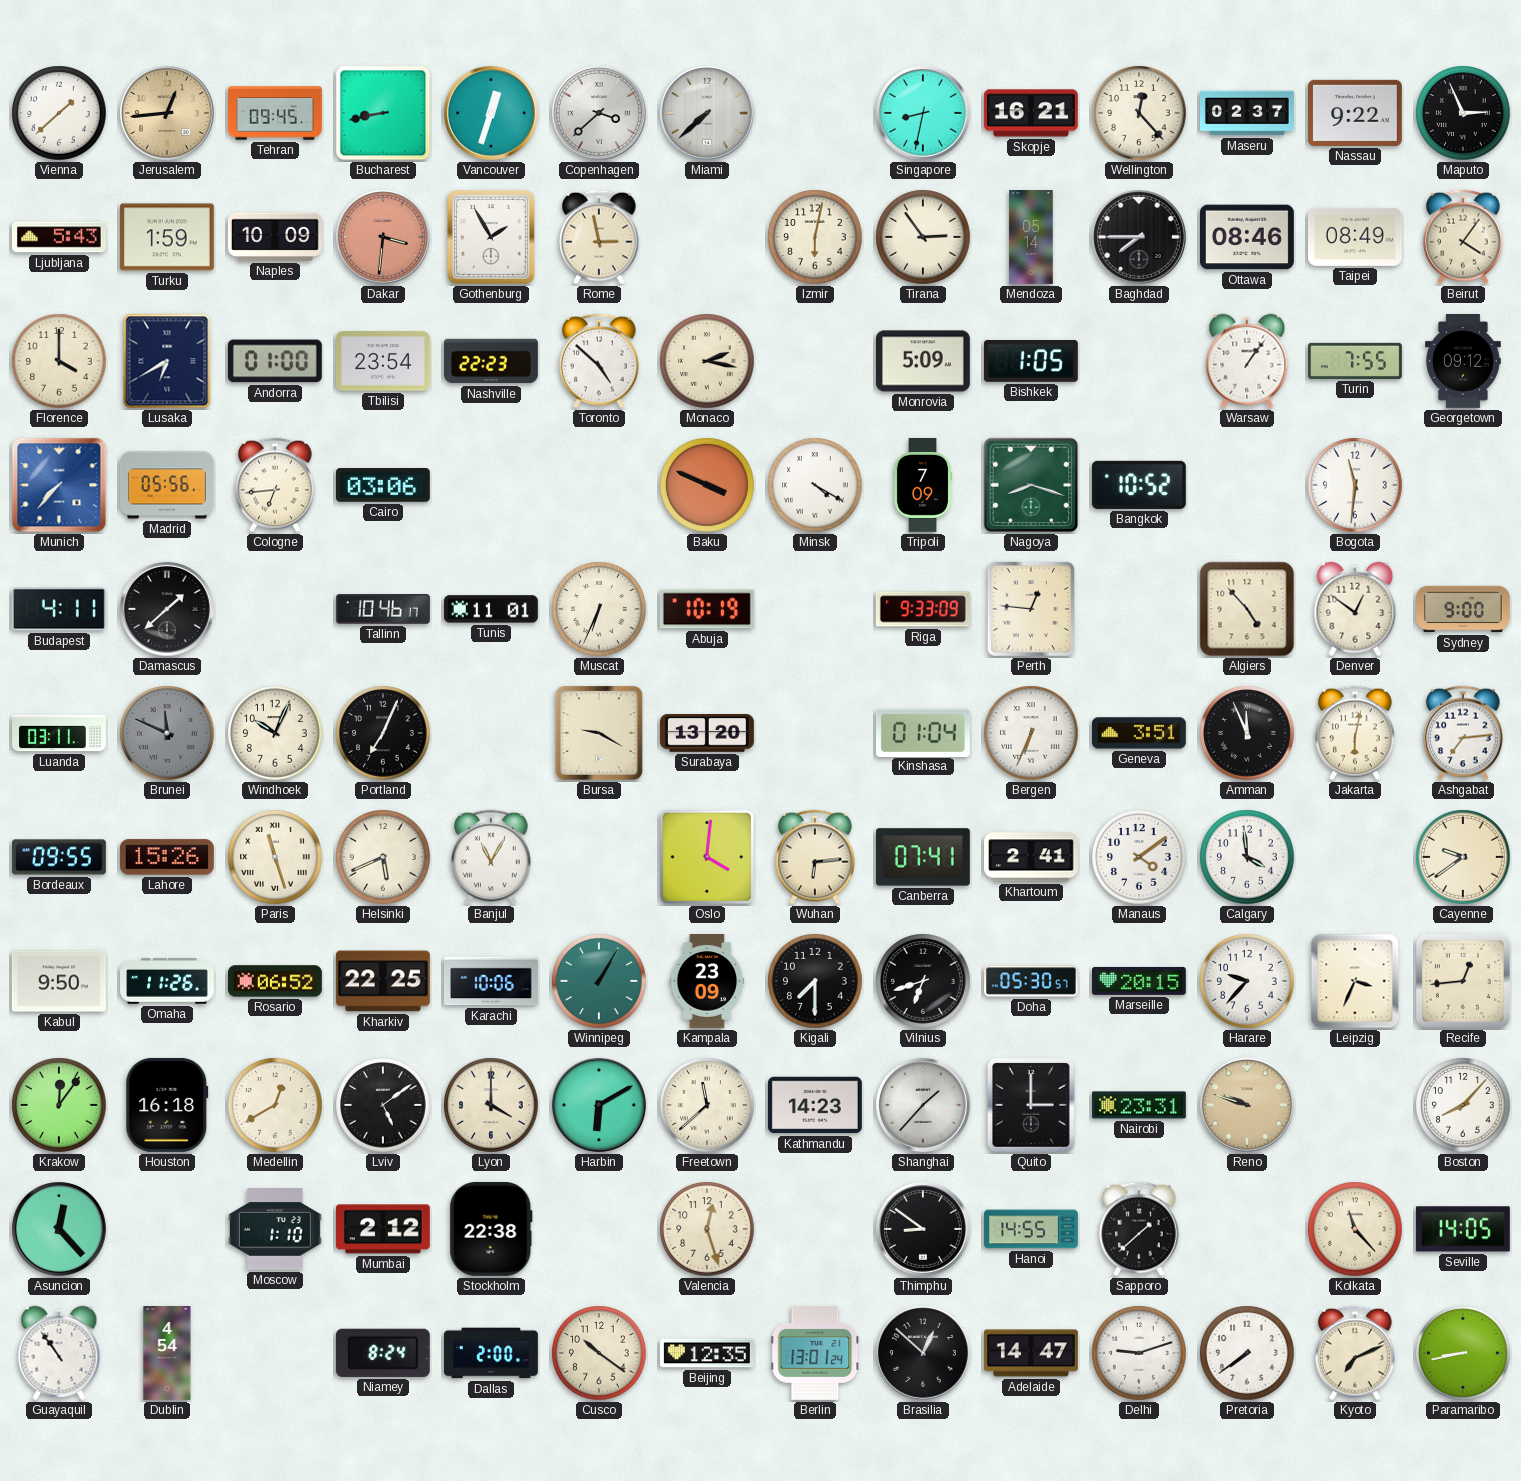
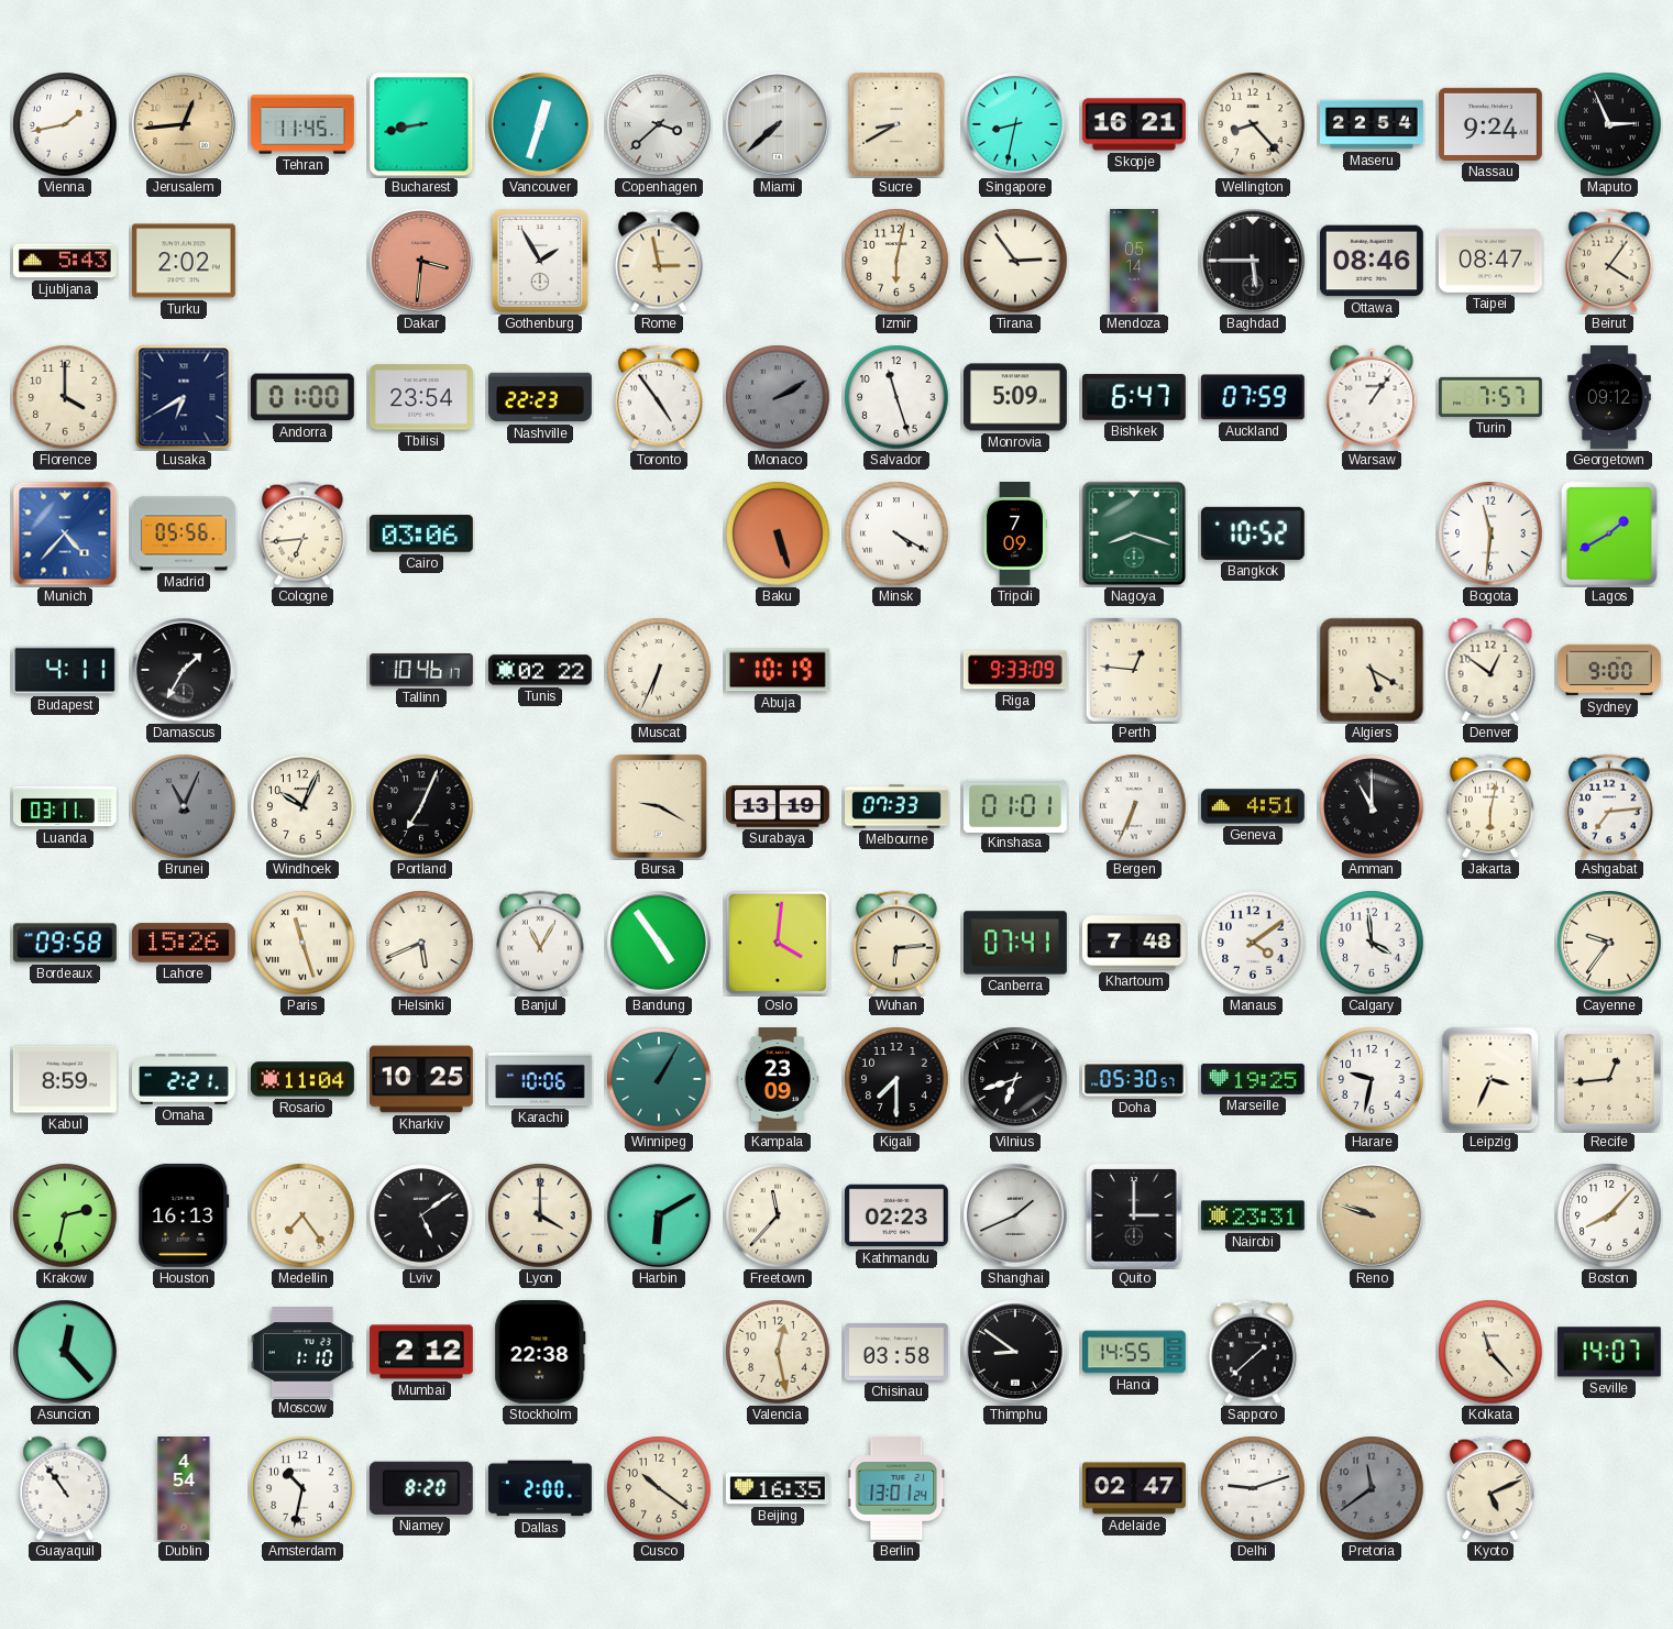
Vienna: 1:38 -> 1:43 (65, 124)
Tehran: 09:45 -> 11:45 (302, 124)
Sucre: none -> 8:40 (896, 124)
Wellington: 12:23 -> 8:23 (1253, 124)
Maseru: 02:37 -> 22:54 (1373, 124)
Nassau: 9:22 -> 9:24 (1490, 124)
Turku: 1:59 -> 2:02 (184, 261)
Naples: 10:09 -> none (275, 237)
Baghdad: 7:45 -> 5:45 (1254, 262)
Taipei: 08:49 -> 08:47 (1490, 261)
Toronto: 4:52 -> 4:54 (659, 397)
Monaco: 2:17 -> 2:10 (778, 397)
Monaco dial: cream -> grey (778, 397)
Salvador: none -> 11:27 (896, 397)
Bishkek: 1:05 -> 6:47 (1134, 397)
Auckland: none -> 07:59 (1253, 397)
Turin: 7:55 -> 7:57 (1490, 397)
Munich: 7:37 -> 4:37 (65, 533)
Baku: 3:49 -> 5:27 (778, 533)
Lagos: none -> 1:40 (1609, 533)
Damascus: 1:38 -> 1:35 (185, 671)
Tunis: 11:01 -> 02:22 (540, 670)
Algiers: 4:53 -> 5:20 (1372, 670)
Brunei: 11:49 -> 11:04 (184, 806)
Surabaya: 13:20 -> 13:19 (778, 806)
Melbourne: none -> 07:33 (898, 806)
Kinshasa: 01:04 -> 01:01 (1015, 805)
Geneva: 3:51 -> 4:51 (1253, 806)
Amman: 11:56 -> 11:00 (1372, 806)
Bordeaux: 09:55 -> 09:58 (65, 943)
Bandung: none -> 4:54 (660, 944)
Khartoum: 2:41 -> 7:48 (1134, 943)
Cayenne: 9:39 -> 9:36 (1609, 943)
Kabul: 9:50 -> 8:59 (65, 1079)
Omaha: 11:26 -> 2:21 (185, 1079)
Rosario: 06:52 -> 11:04 (304, 1079)
Kharkiv: 22:25 -> 10:25 (421, 1079)
Marseille: 20:15 -> 19:25 (1253, 1079)
Harare: 9:37 -> 9:32 (1372, 1079)
Krakow: 12:06 -> 2:32 (65, 1215)
Houston: 16:18 -> 16:13 (184, 1215)
Medellin: 12:40 -> 7:24 (302, 1215)
Freetown: 11:38 -> 11:37 (778, 1215)
Kathmandu: 14:23 -> 02:23 (896, 1215)
Shanghai: 1:37 -> 1:41 (1016, 1217)
Valencia: 12:27 -> 12:28 (778, 1352)
Chisinau: none -> 03:58 (896, 1353)
Seville: 14:05 -> 14:07 (1609, 1352)
Amsterdam: none -> 10:32 (302, 1488)
Niamey: 8:24 -> 8:20 (421, 1488)
Beijing: 12:35 -> 16:35 (778, 1488)
Brasilia: 12:52 -> none (924, 1354)
Adelaide: 14:47 -> 02:47 (1134, 1488)
Pretoria: 7:39 -> 11:39 (1372, 1488)
Pretoria dial: white -> grey (1372, 1488)
Kyoto: 7:11 -> 5:11 (1490, 1488)
Paramaribo: 8:43 -> none (1463, 1353)
